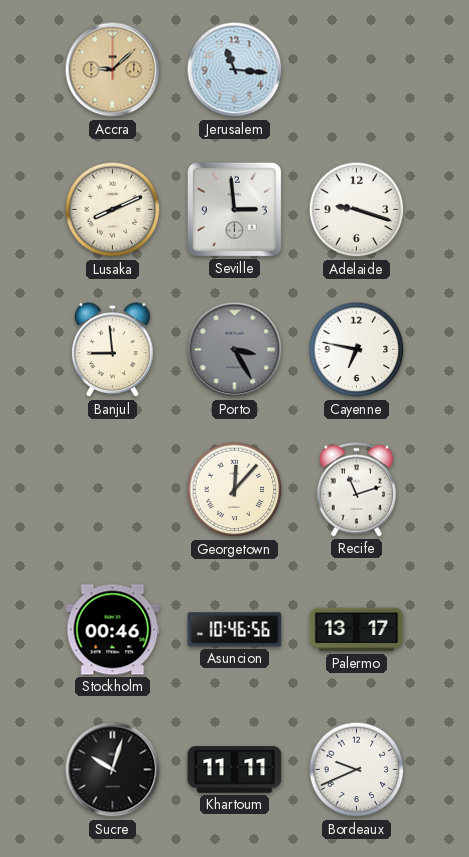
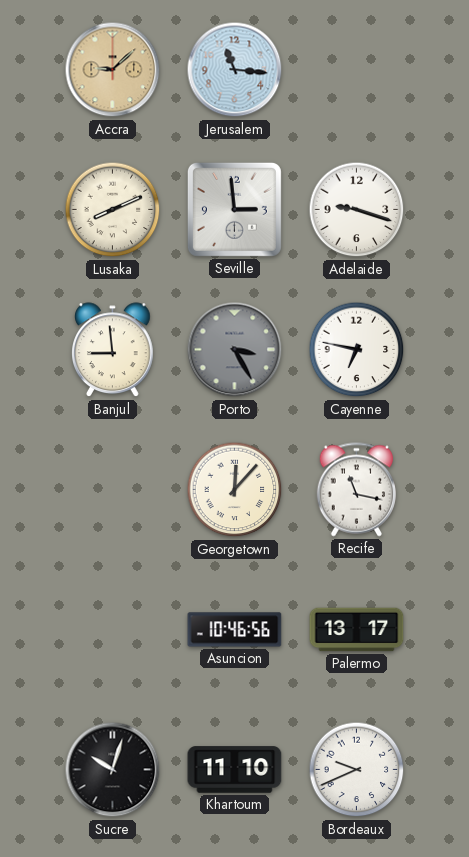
Recife: 11:12 -> 11:17 (356, 490)
Stockholm: 00:46 -> none (113, 630)
Khartoum: 11:11 -> 11:10 (235, 770)
